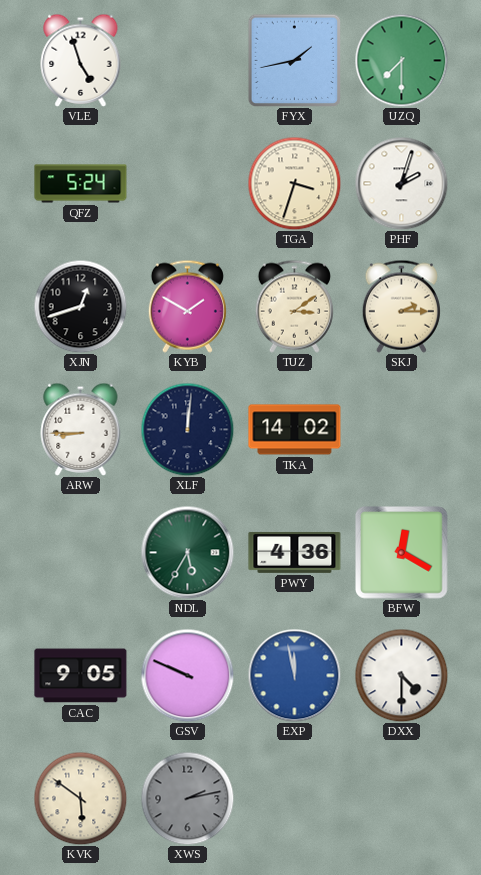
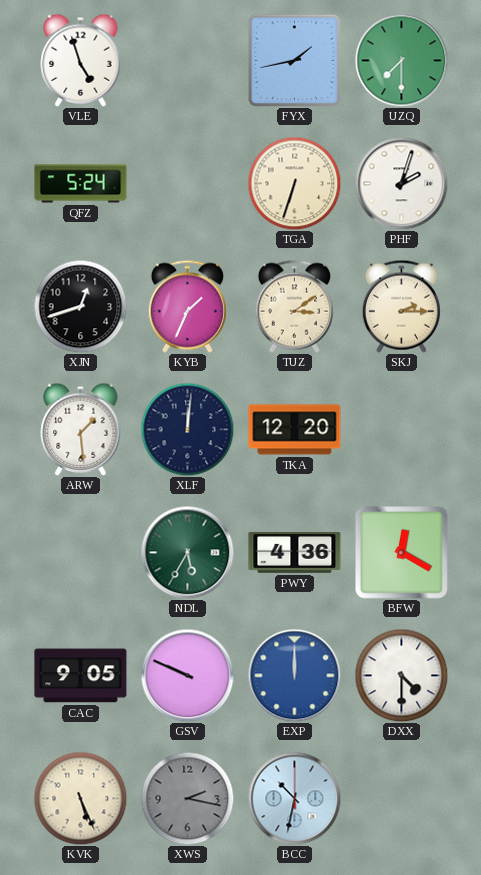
TGA: 3:33 -> 6:33 (294, 183)
KYB: 1:50 -> 1:34 (187, 306)
ARW: 8:45 -> 1:29 (81, 429)
TKA: 14:02 -> 12:20 (295, 430)
EXP: 11:58 -> 12:00 (294, 675)
KVK: 5:51 -> 5:26 (80, 798)
XWS: 2:13 -> 2:17 (187, 798)
BCC: none -> 10:32 (294, 798)
